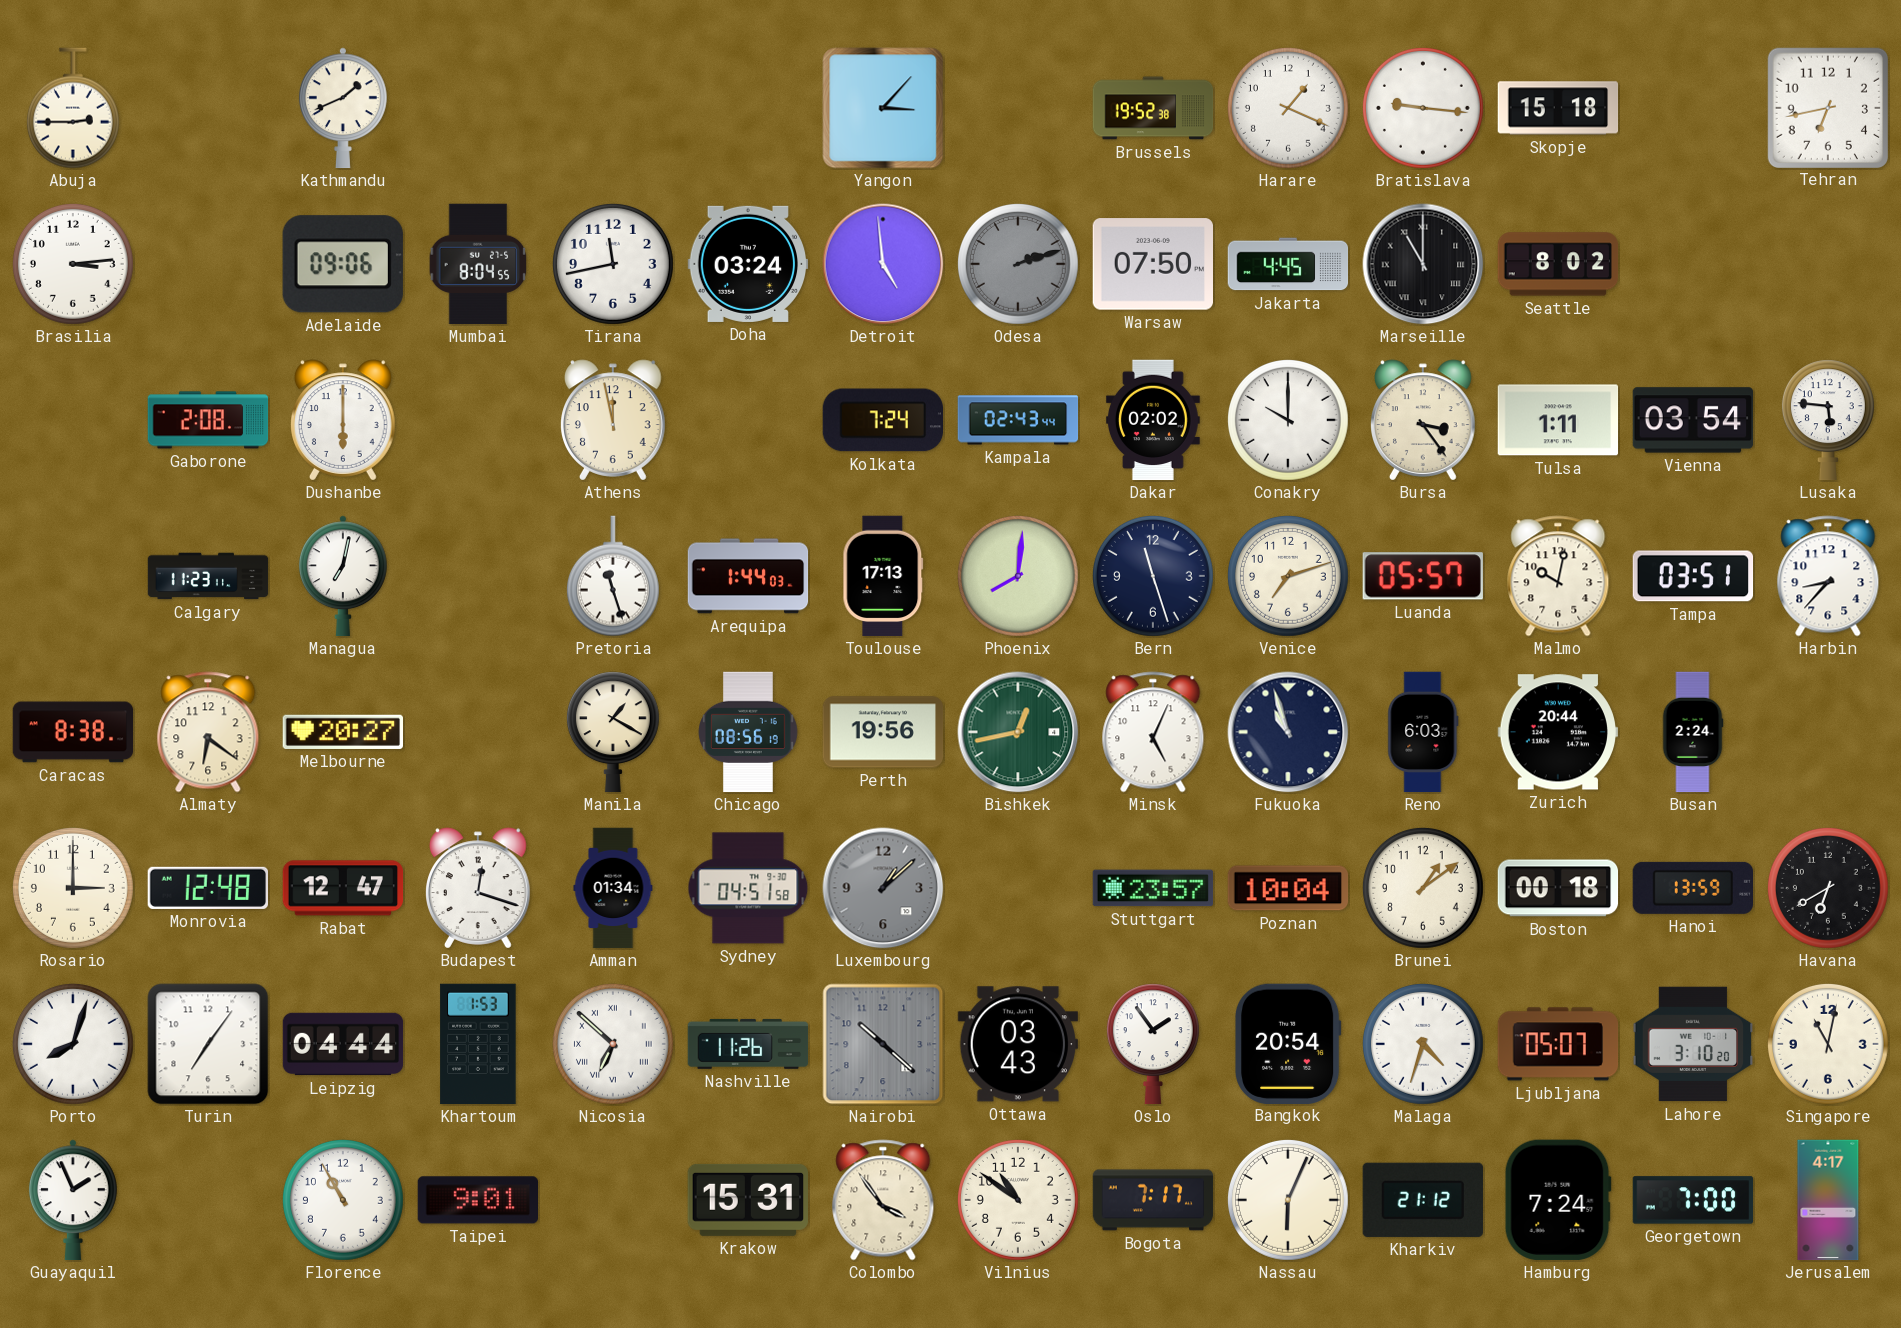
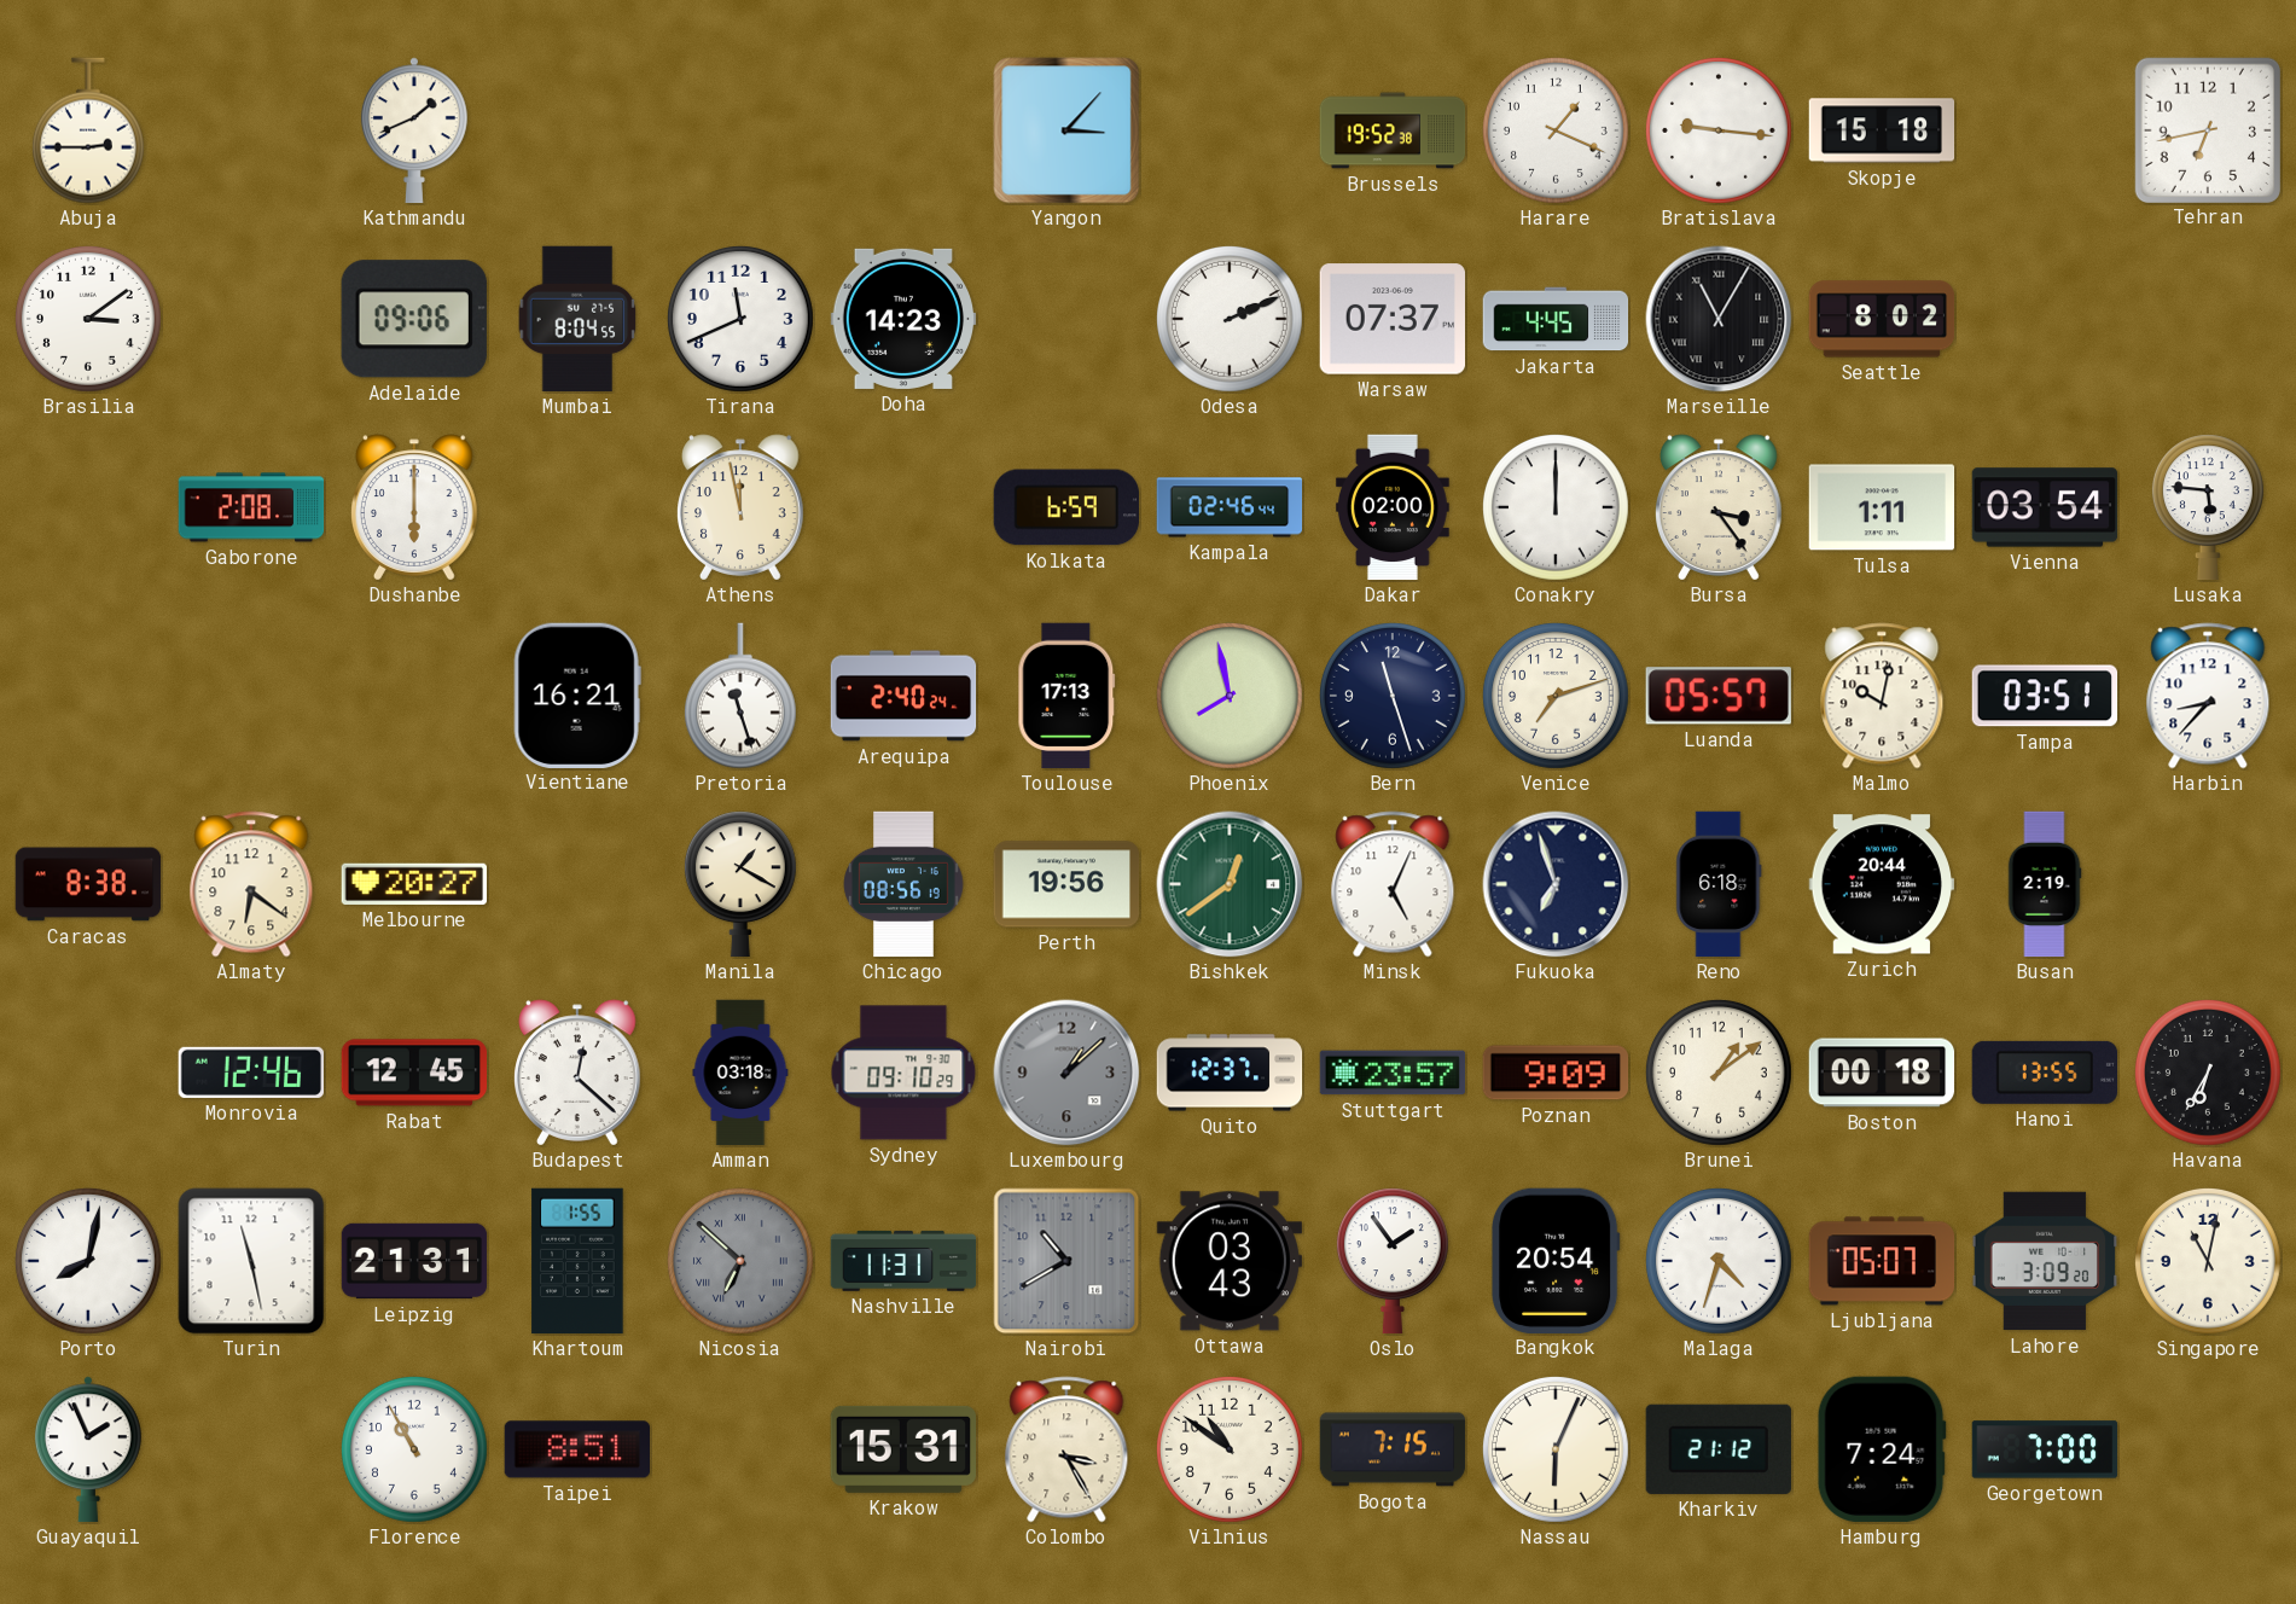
Brasilia: 3:14 -> 3:09 (88, 319)
Tirana: 11:43 -> 11:41 (740, 319)
Doha: 03:24 -> 14:23 (903, 319)
Detroit: 4:59 -> none (883, 264)
Odesa: 2:12 -> 2:11 (1230, 319)
Odesa dial: grey -> white (1230, 319)
Warsaw: 07:50 -> 07:37 (1391, 319)
Marseille: 11:00 -> 11:05 (1719, 319)
Kolkata: 7:24 -> 6:59 (1065, 507)
Kampala: 02:43 -> 02:46 (1230, 507)
Dakar: 02:02 -> 02:00 (1393, 507)
Conakry: 10:00 -> 12:00 (1556, 507)
Calgary: 11:23 -> none (208, 576)
Managua: 7:02 -> none (343, 576)
Vientiane: none -> 16:21 (577, 695)
Arequipa: 1:44 -> 2:40 (903, 696)
Phoenix: 8:01 -> 7:58 (1230, 696)
Bishkek: 12:43 -> 12:39 (1230, 884)
Fukuoka: 10:57 -> 6:57 (1556, 884)
Reno: 6:03 -> 6:18 (1719, 884)
Busan: 2:24 -> 2:19 (2045, 884)
Rosario: 3:00 -> none (73, 888)
Monrovia: 12:48 -> 12:46 (251, 1073)
Rabat: 12:47 -> 12:45 (414, 1073)
Budapest: 12:18 -> 12:22 (579, 1073)
Amman: 01:34 -> 03:18 (740, 1073)
Sydney: 04:51 -> 09:10 (903, 1073)
Quito: none -> 12:37 (1230, 1073)
Poznan: 10:04 -> 9:09 (1556, 1073)
Hanoi: 13:59 -> 13:55 (2044, 1073)
Havana: 6:40 -> 6:35 (2208, 1073)
Porto: 8:03 -> 8:02 (88, 1261)
Turin: 7:06 -> 11:28 (251, 1261)
Leipzig: 04:44 -> 21:31 (414, 1261)
Khartoum: 1:53 -> 1:55 (577, 1261)
Nicosia dial: white -> grey (740, 1261)
Nashville: 11:26 -> 11:31 (903, 1261)
Nairobi: 10:22 -> 10:40 (1066, 1261)
Lahore: 3:10 -> 3:09 (2045, 1261)
Taipei: 9:01 -> 8:51 (576, 1449)
Colombo: 3:54 -> 3:25 (1066, 1449)
Bogota: 7:17 -> 7:15 (1393, 1449)
Jerusalem: 4:17 -> none (1828, 1200)
